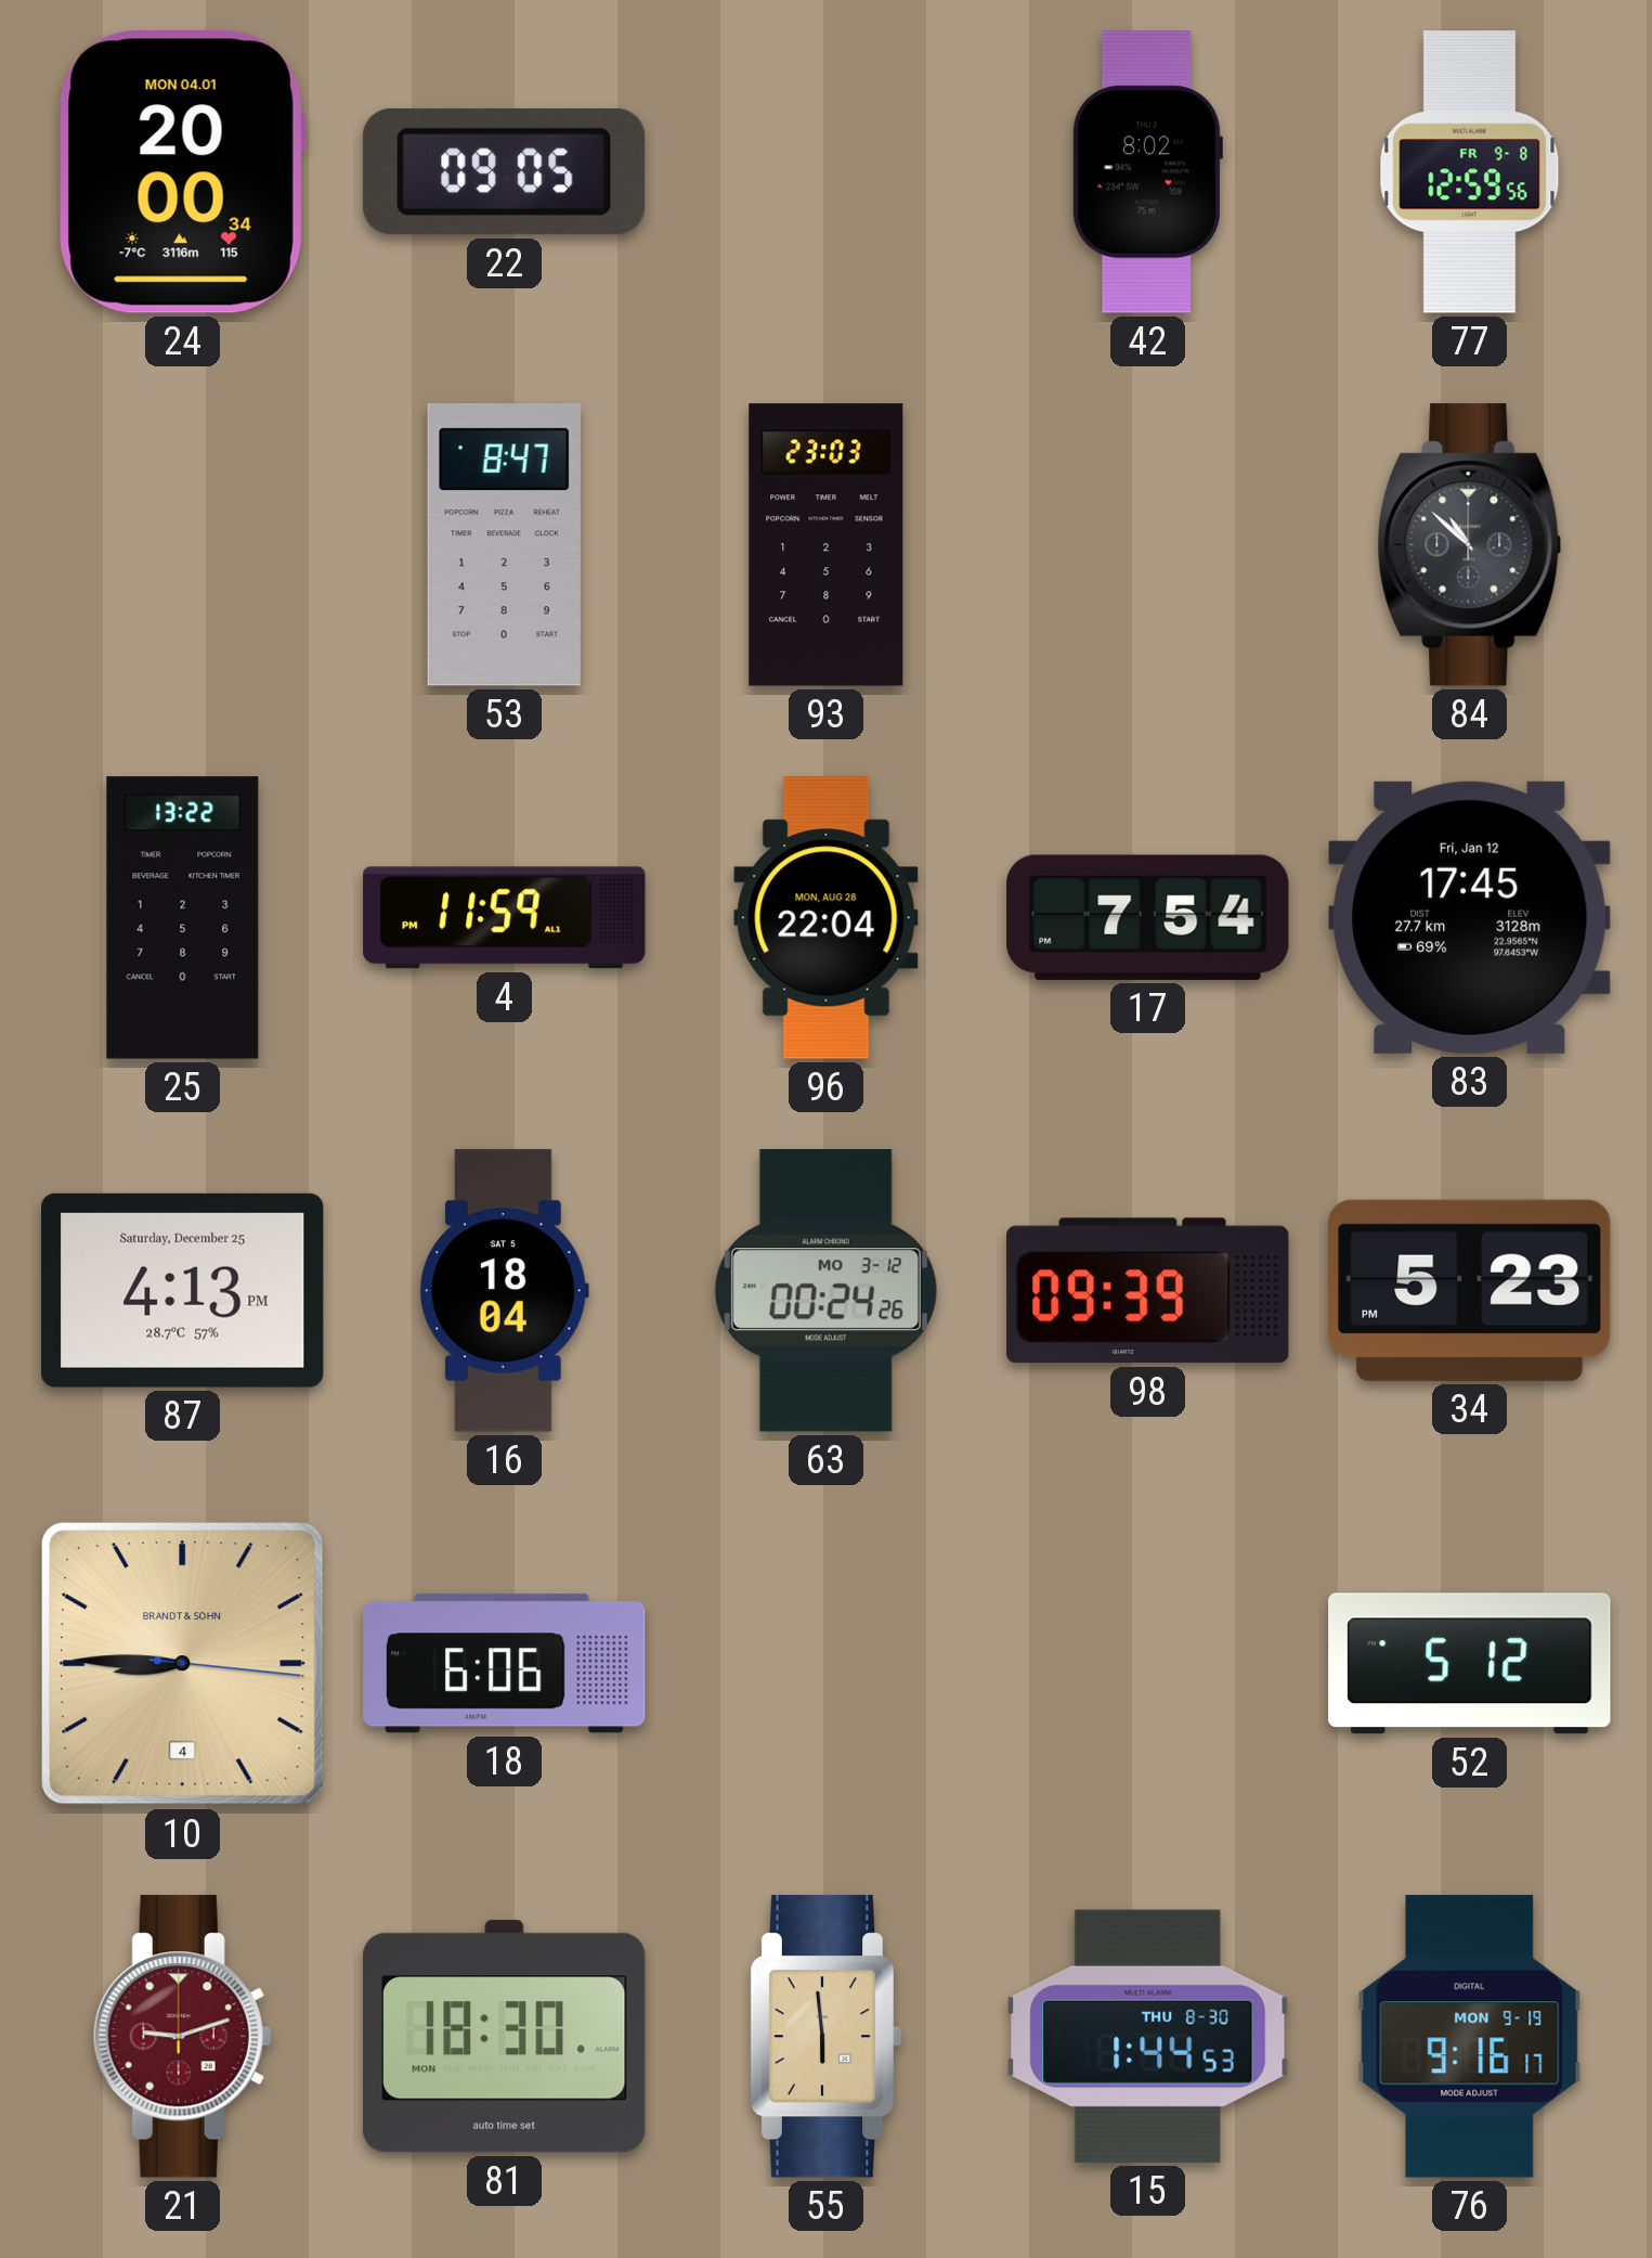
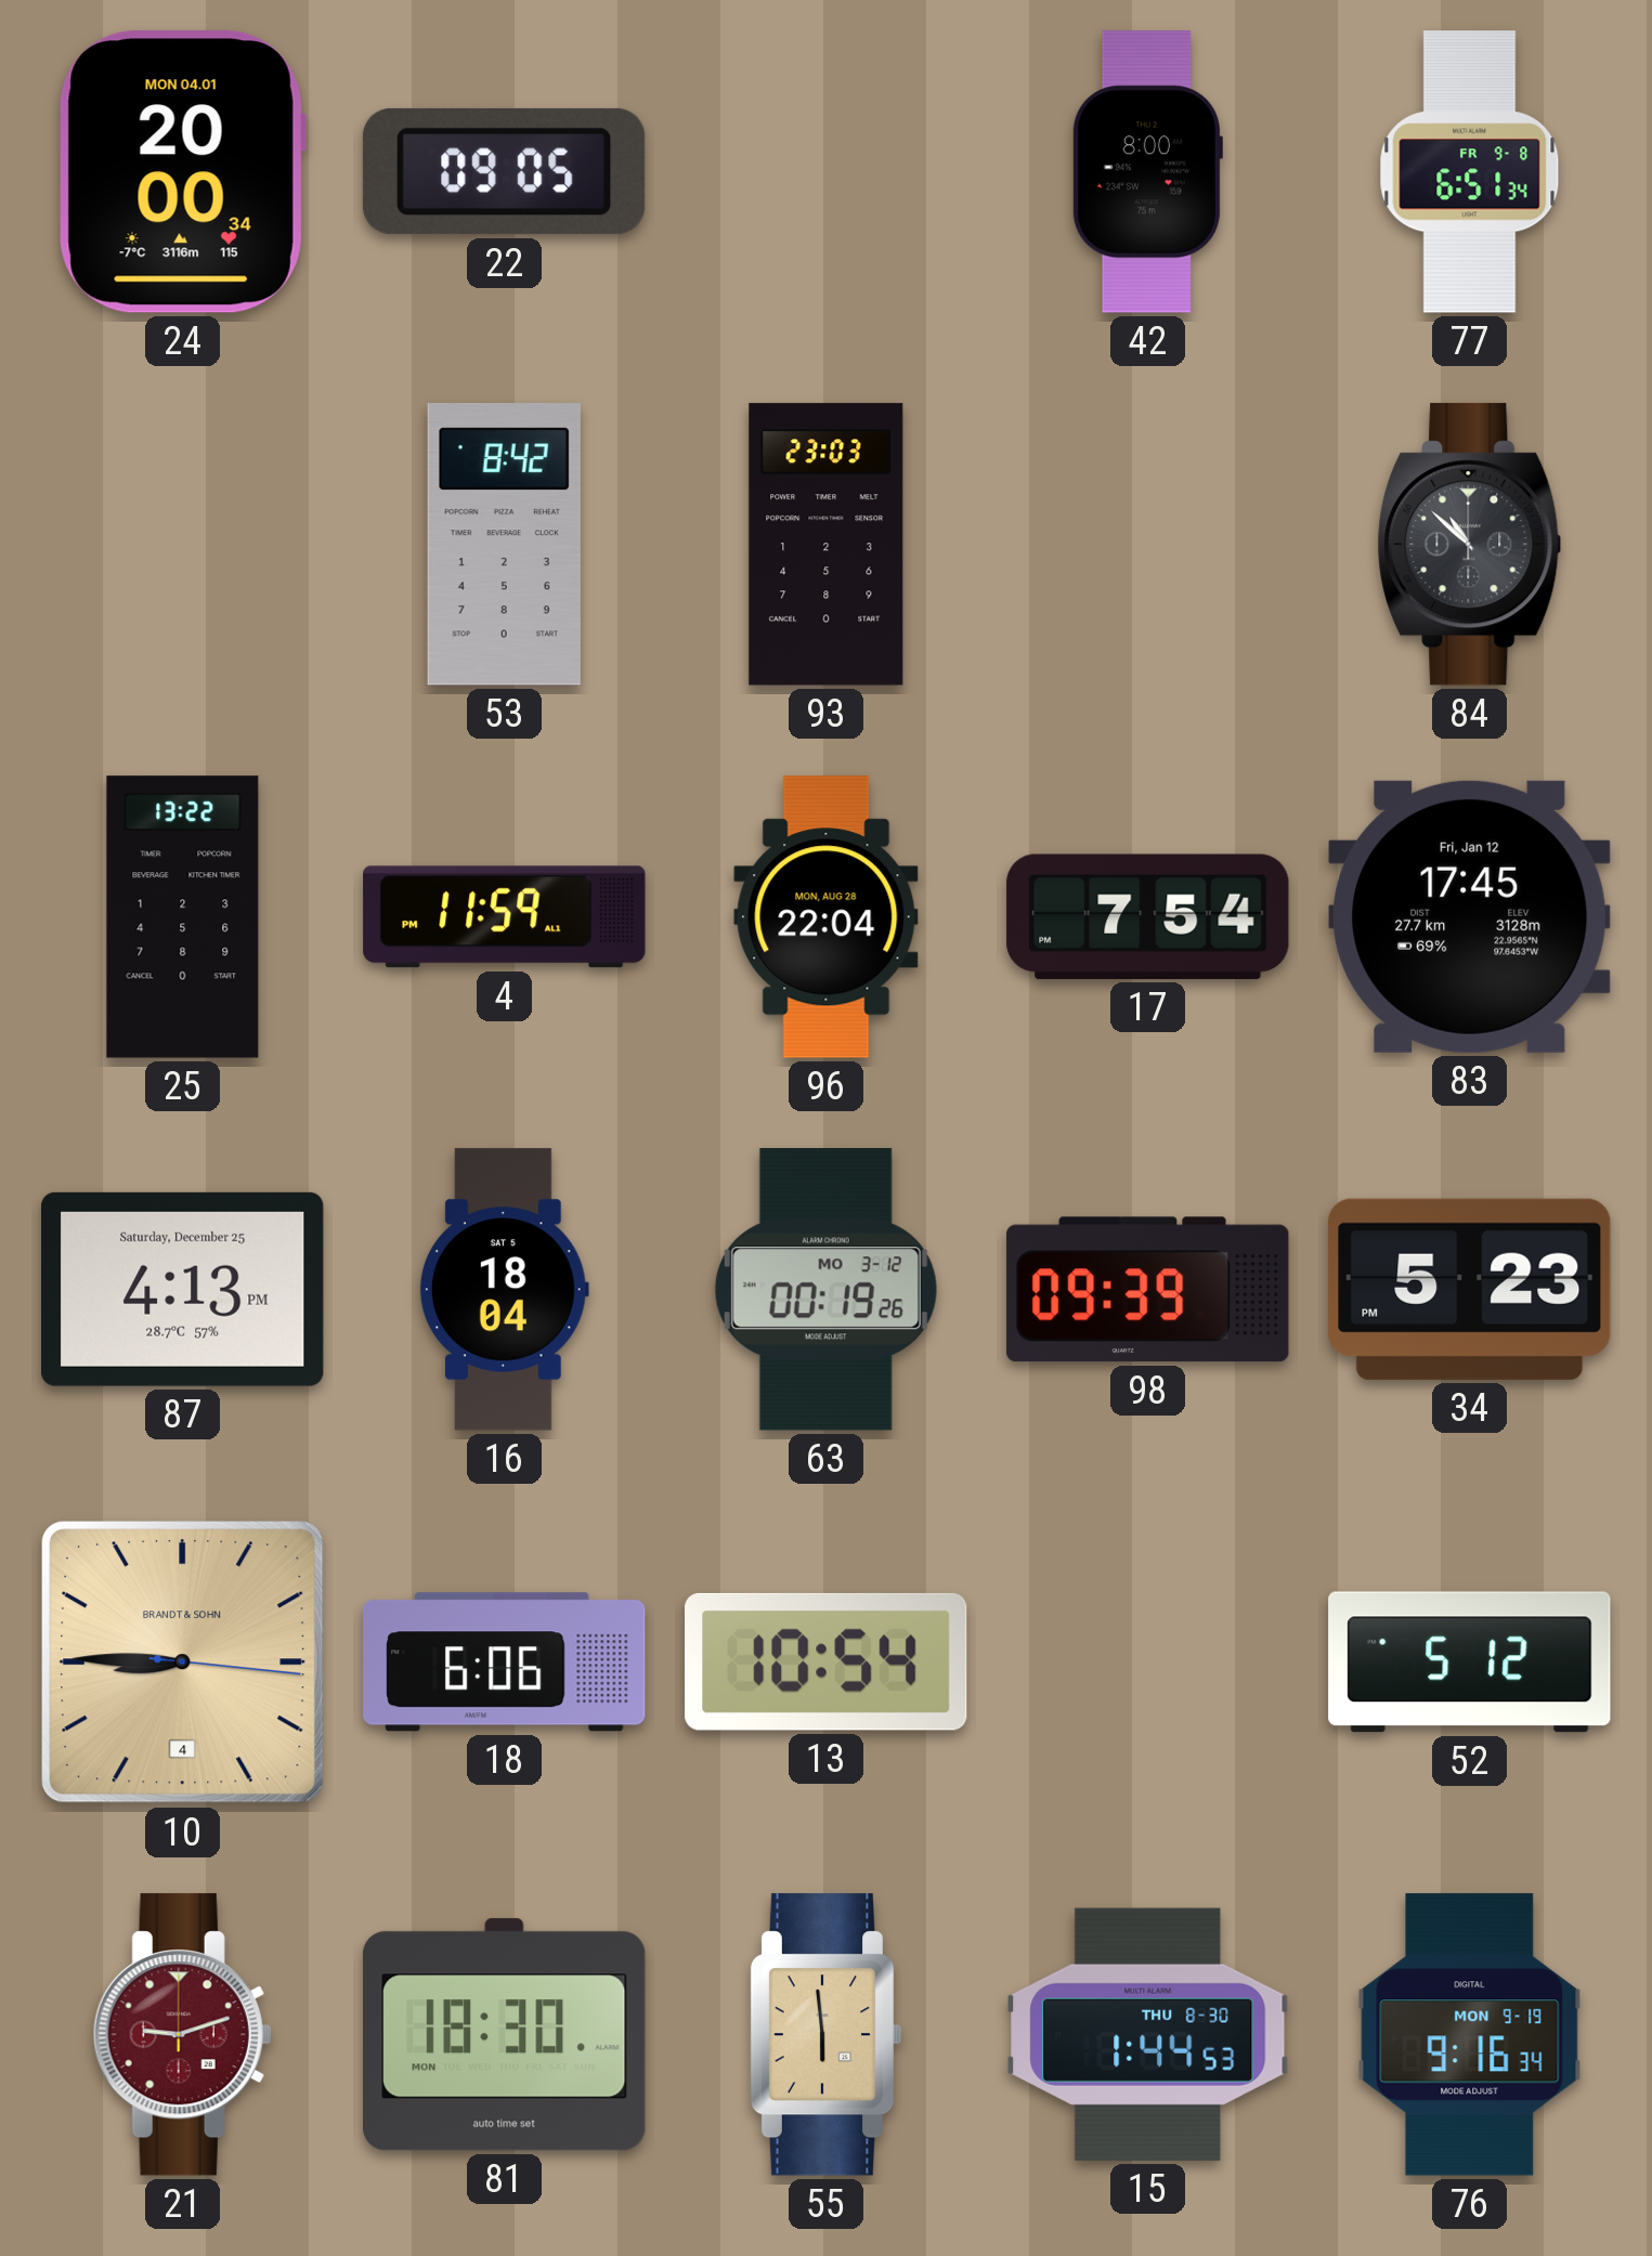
42: 8:02 -> 8:00 (1147, 172)
77: 12:59 -> 6:51 (1470, 172)
53: 8:47 -> 8:42 (504, 545)
63: 00:24 -> 00:19 (825, 1290)
13: none -> 10:54 (827, 1661)
76: 9:16:17 -> 9:16:34 (1470, 2035)
